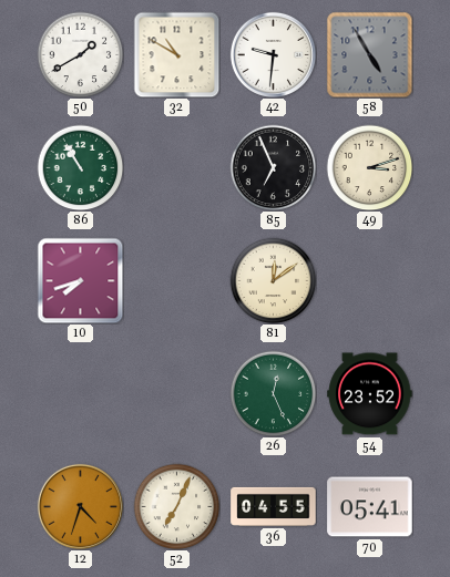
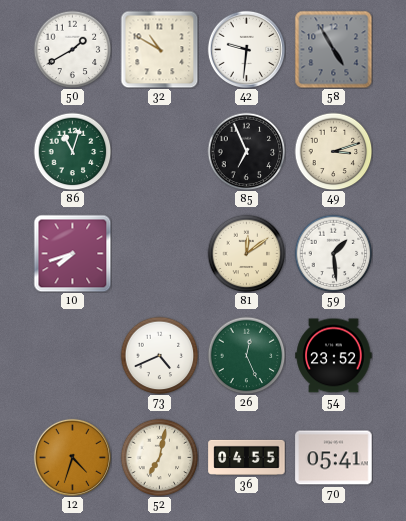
86: 10:55 -> 11:03 (72, 151)
59: none -> 1:29 (333, 253)
73: none -> 4:41 (159, 355)
52: 7:04 -> 7:02 (159, 457)
